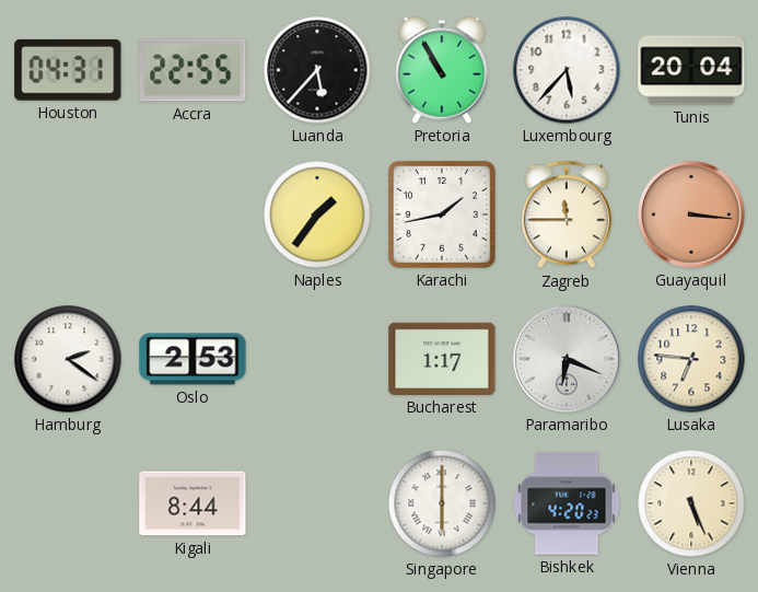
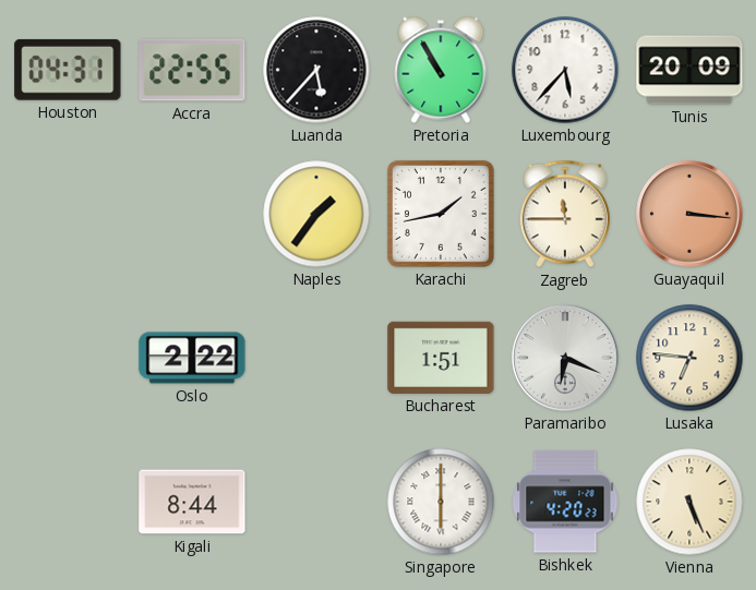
Tunis: 20:04 -> 20:09 (689, 70)
Hamburg: 2:21 -> none (68, 359)
Oslo: 2:53 -> 2:22 (192, 358)
Bucharest: 1:17 -> 1:51 (441, 358)
